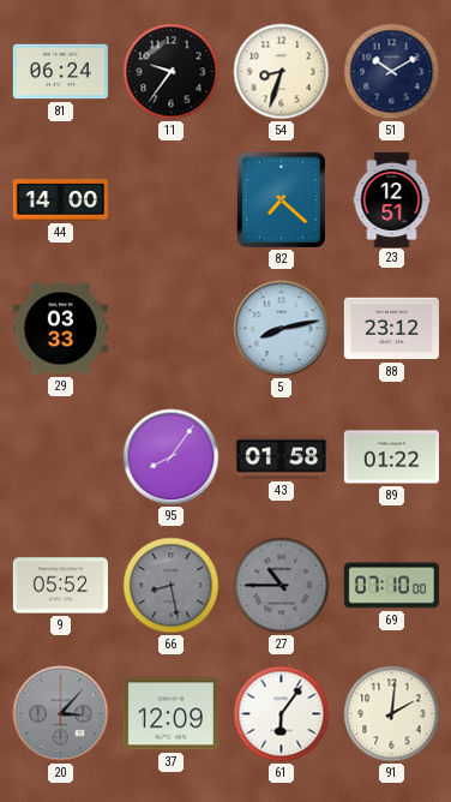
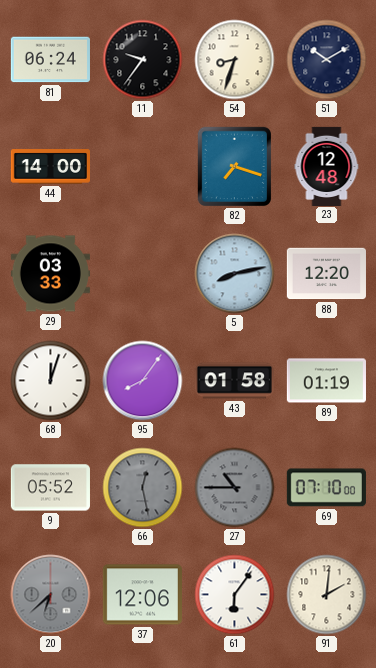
82: 7:22 -> 7:18 (234, 167)
23: 12:51 -> 12:48 (327, 166)
88: 23:12 -> 12:20 (326, 274)
68: none -> 12:03 (51, 381)
89: 01:22 -> 01:19 (326, 381)
66: 8:28 -> 12:28 (143, 488)
20: 3:07 -> 6:38 (51, 595)
37: 12:09 -> 12:06 (142, 595)
